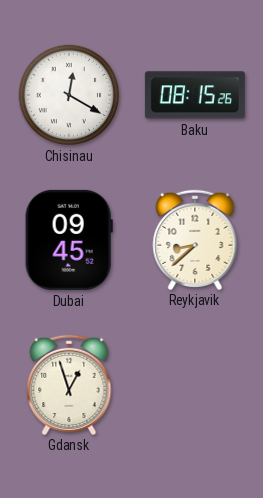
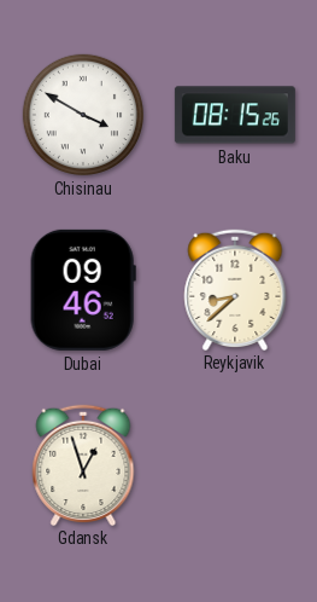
Chisinau: 12:20 -> 3:50 (83, 115)
Dubai: 09:45 -> 09:46 (83, 290)
